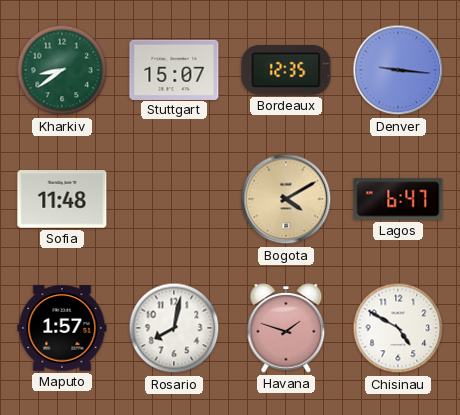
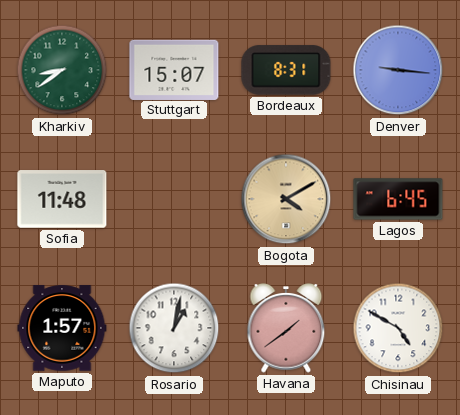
Bordeaux: 12:35 -> 8:31 (286, 70)
Lagos: 6:47 -> 6:45 (398, 199)
Rosario: 8:02 -> 1:02 (174, 328)
Havana: 1:48 -> 1:39 (286, 329)
